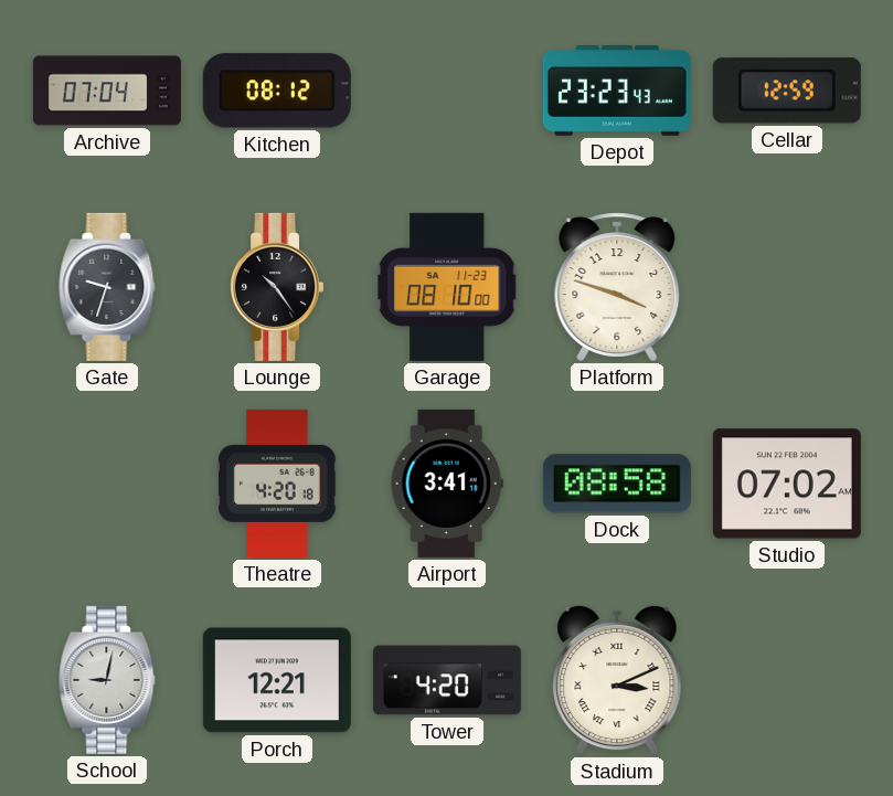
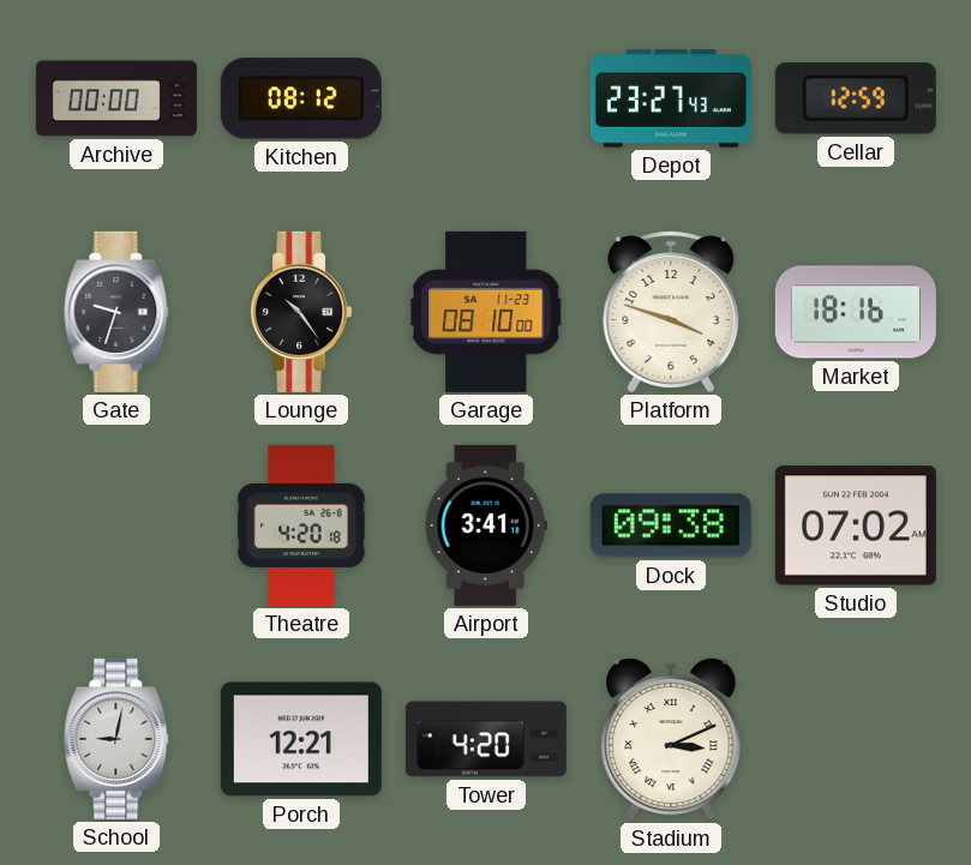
Archive: 07:04 -> 00:00 (116, 98)
Depot: 23:23 -> 23:27 (671, 100)
Market: none -> 18:16 (856, 312)
Dock: 08:58 -> 09:38 (671, 525)
